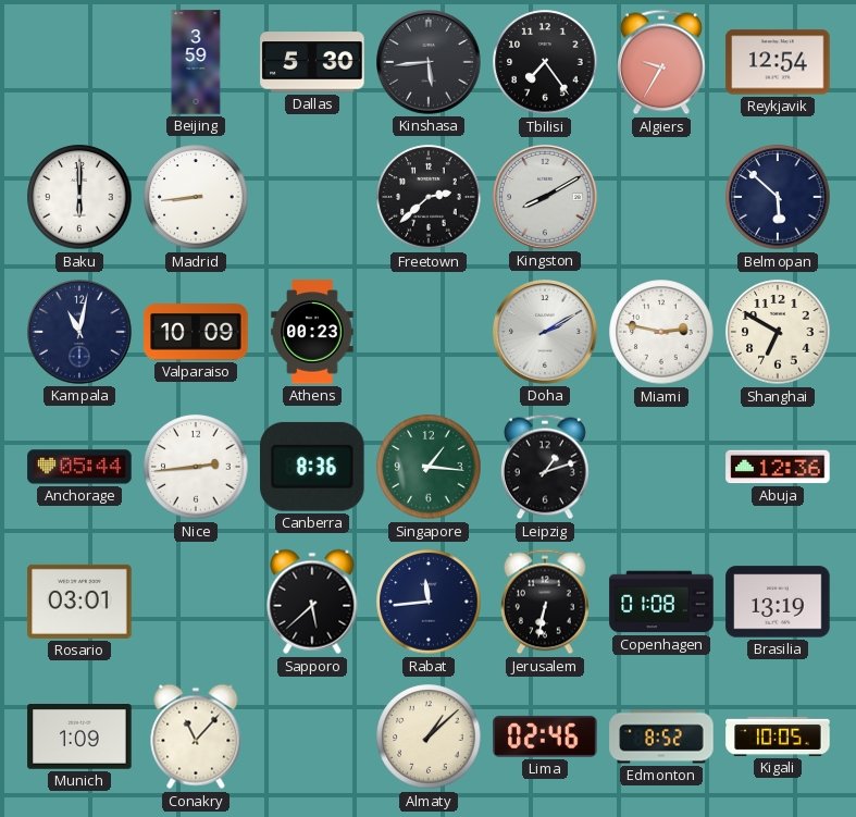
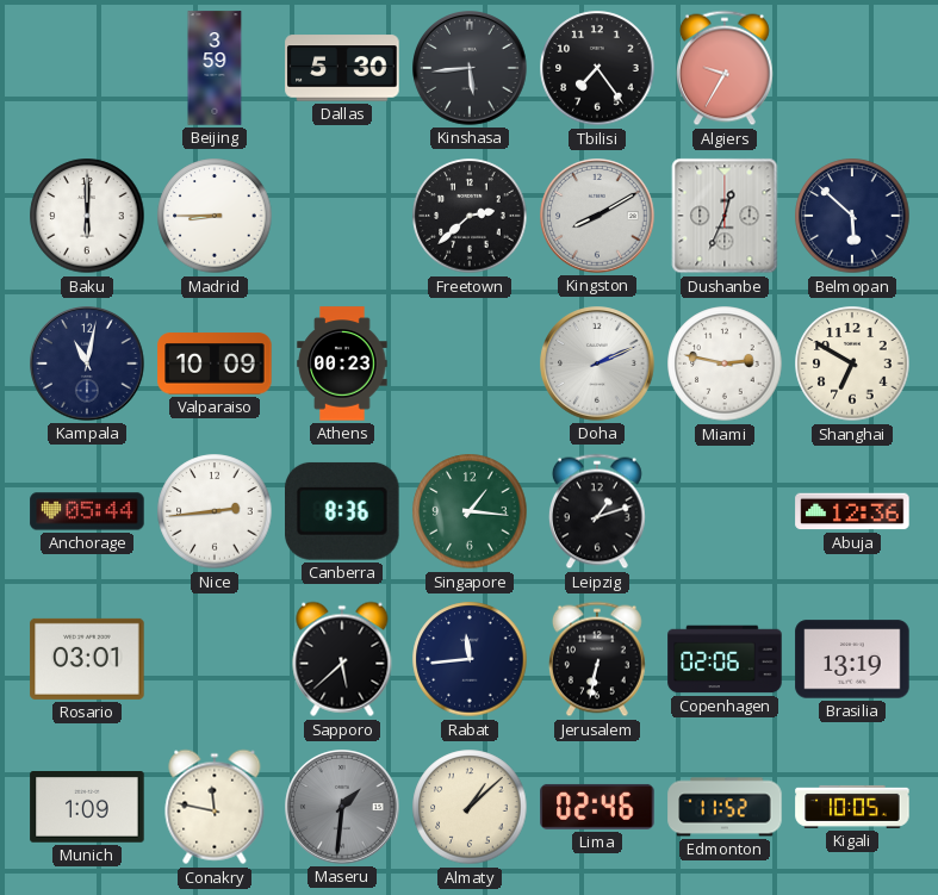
Reykjavik: 12:54 -> none (778, 62)
Madrid: 8:44 -> 8:45 (215, 216)
Dushanbe: none -> 12:34 (725, 216)
Doha: 2:10 -> 2:11 (597, 363)
Copenhagen: 01:08 -> 02:06 (725, 659)
Conakry: 11:07 -> 11:47 (215, 807)
Maseru: none -> 1:31 (342, 807)
Edmonton: 8:52 -> 11:52 (725, 807)
